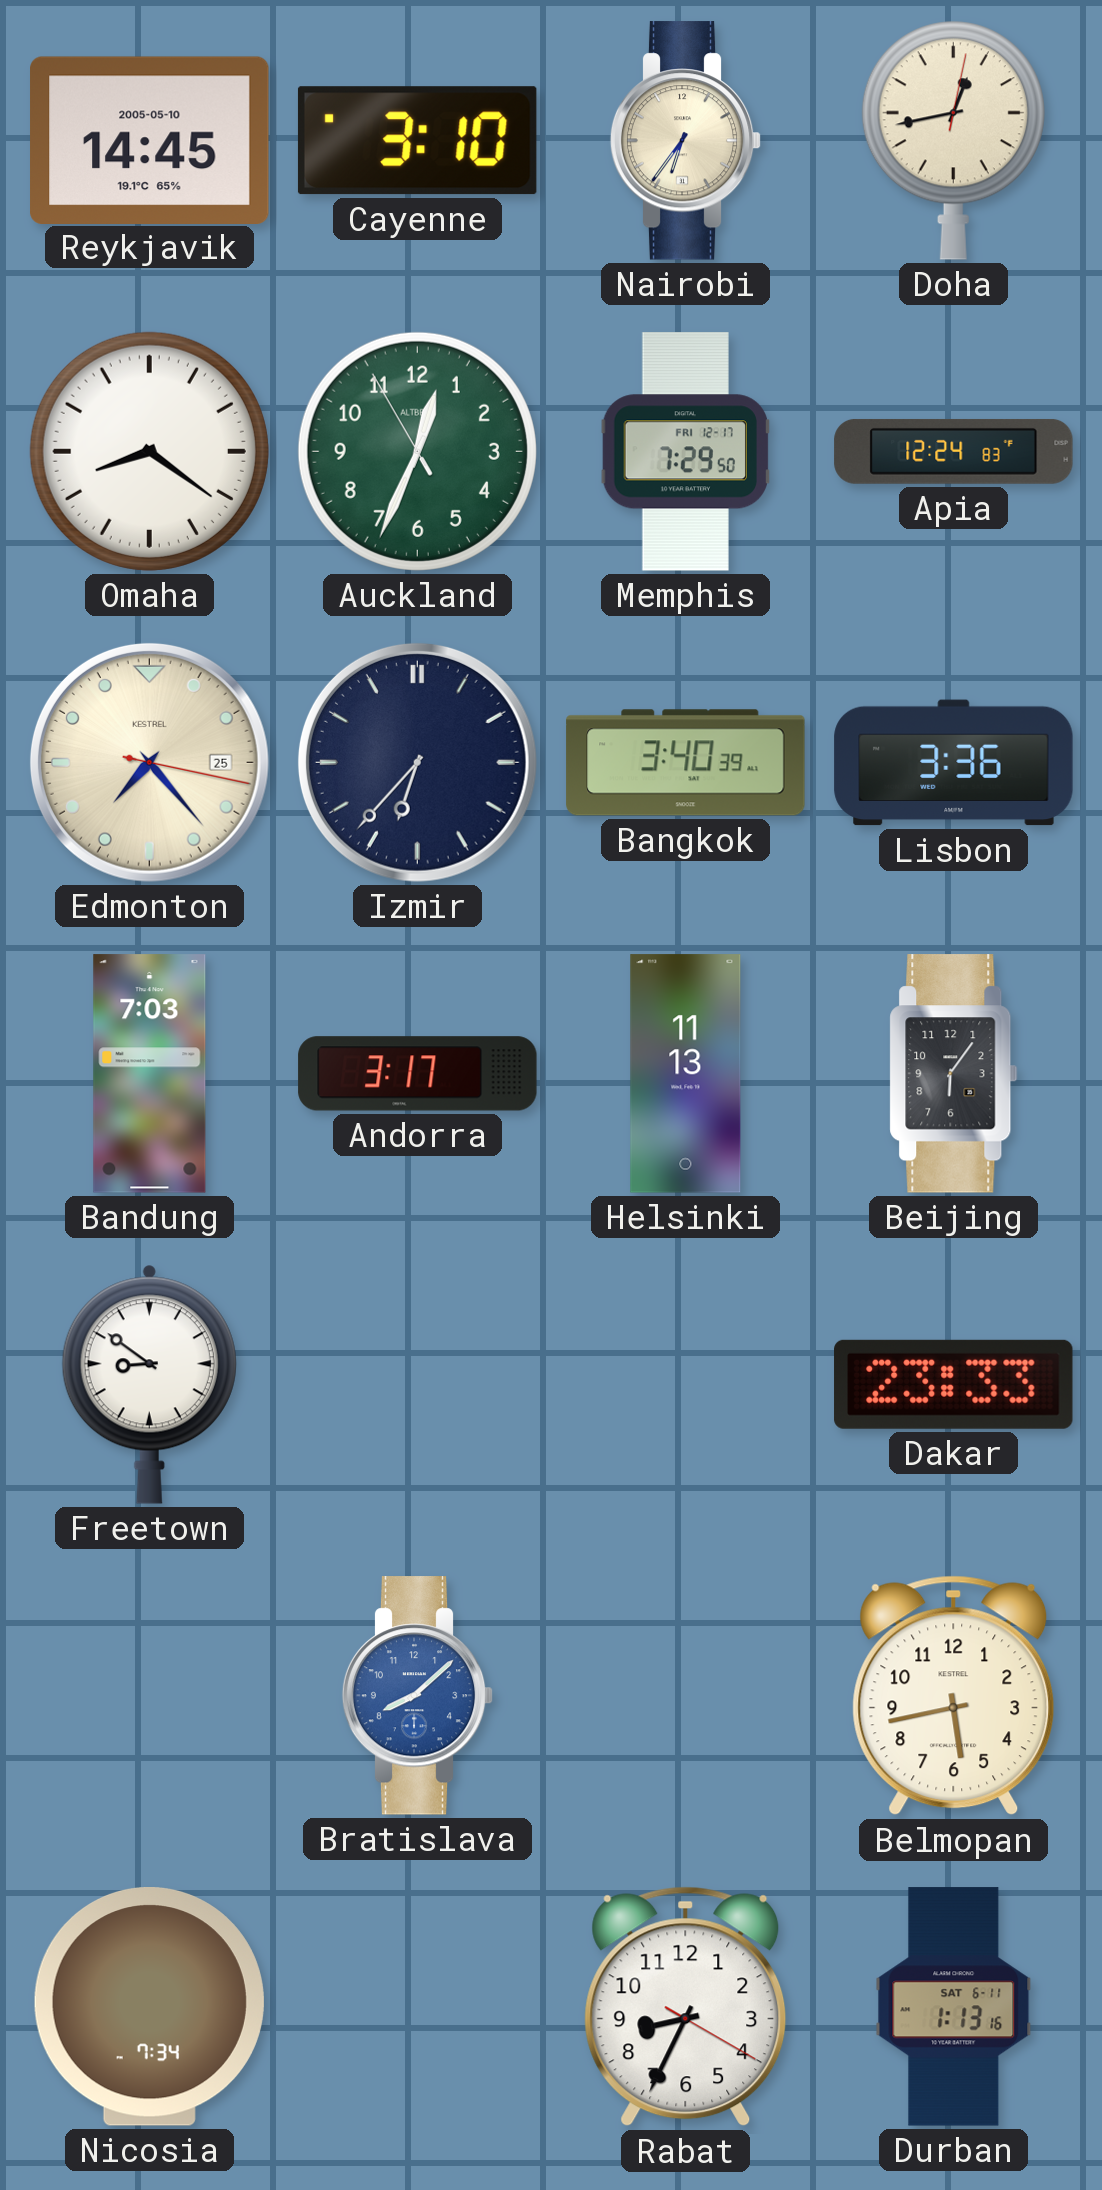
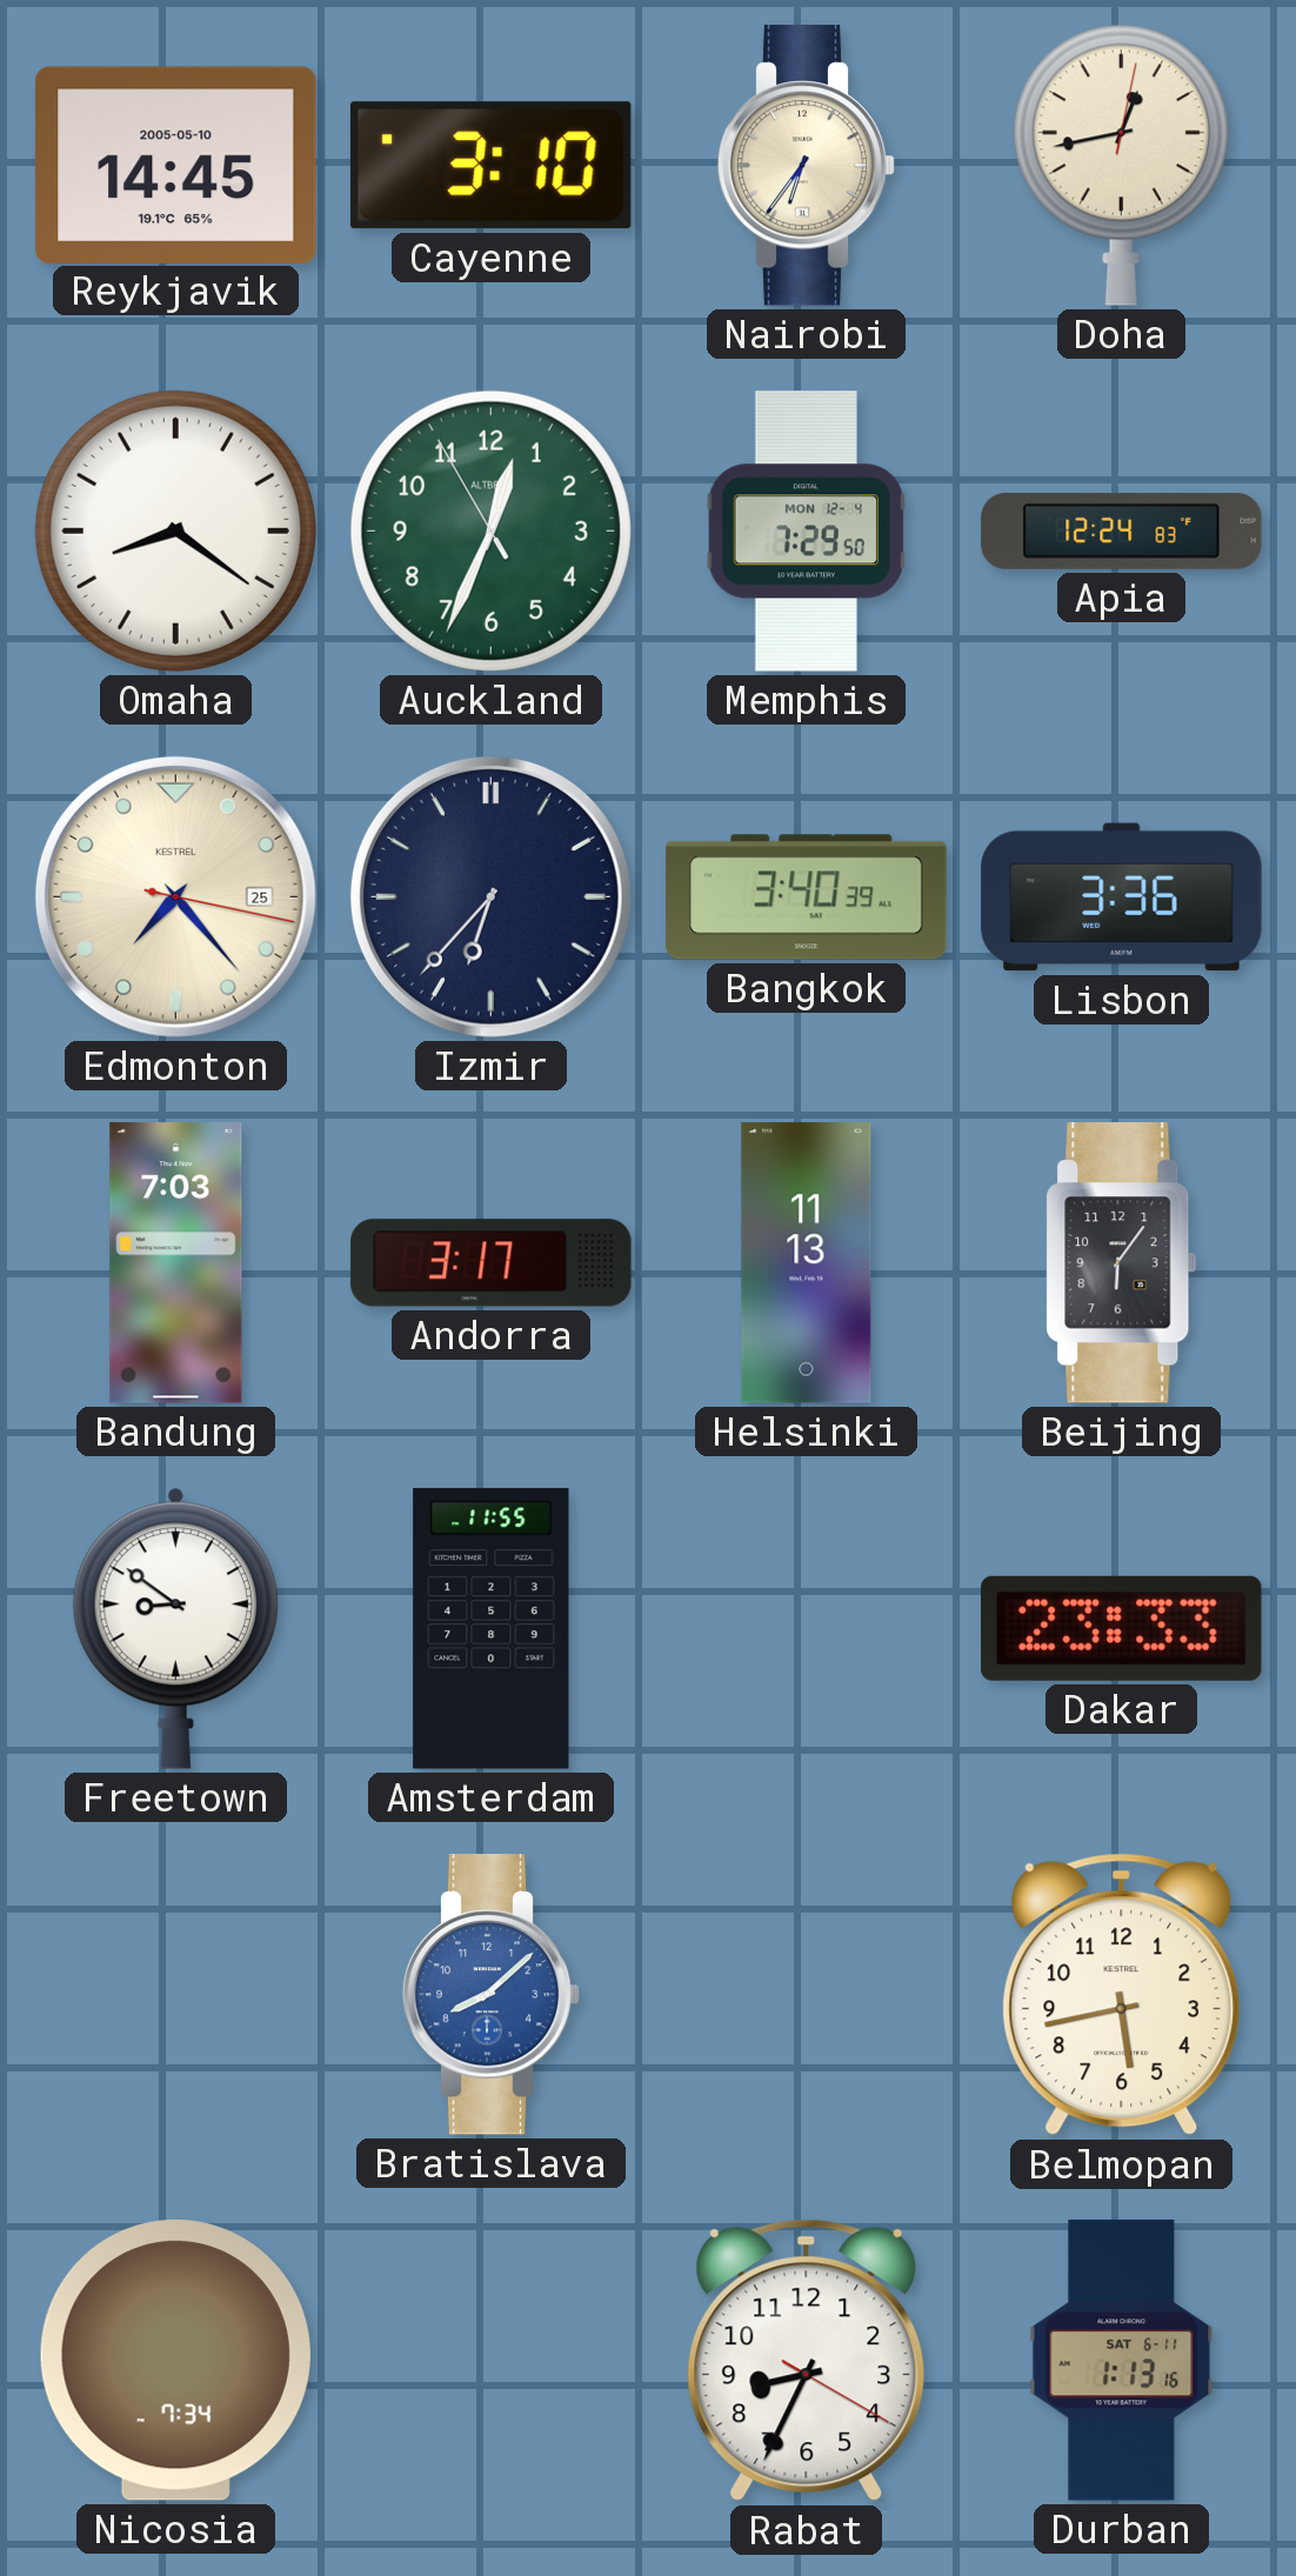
Memphis date: FRI 12-17 -> MON 12-4 (806, 532)
Amsterdam: none -> 11:55 (492, 1629)
